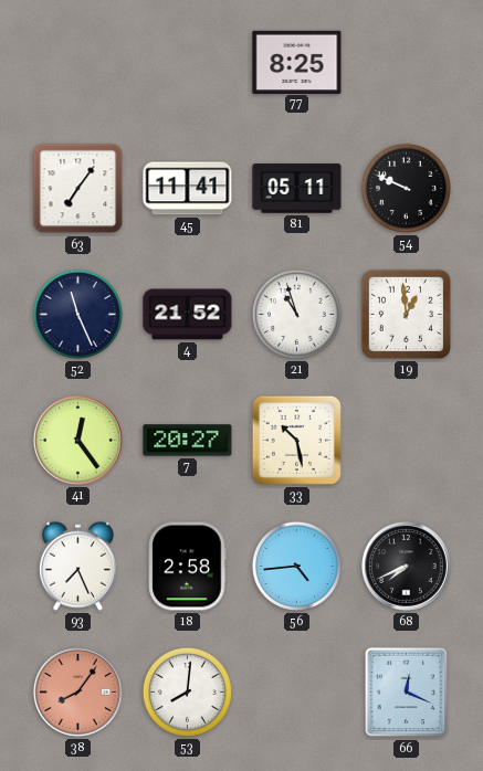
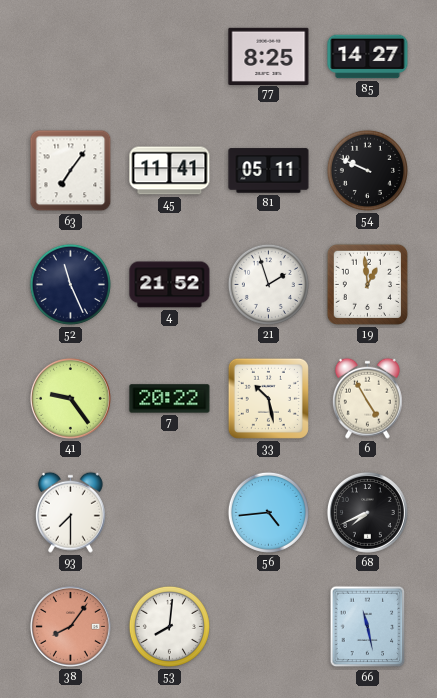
85: none -> 14:27 (368, 57)
21: 10:57 -> 1:57 (268, 284)
41: 12:24 -> 9:24 (70, 398)
7: 20:27 -> 20:22 (170, 399)
6: none -> 4:55 (367, 398)
93: 7:26 -> 7:30 (70, 512)
18: 2:58 -> none (188, 567)
66: 12:19 -> 11:28 (368, 627)
